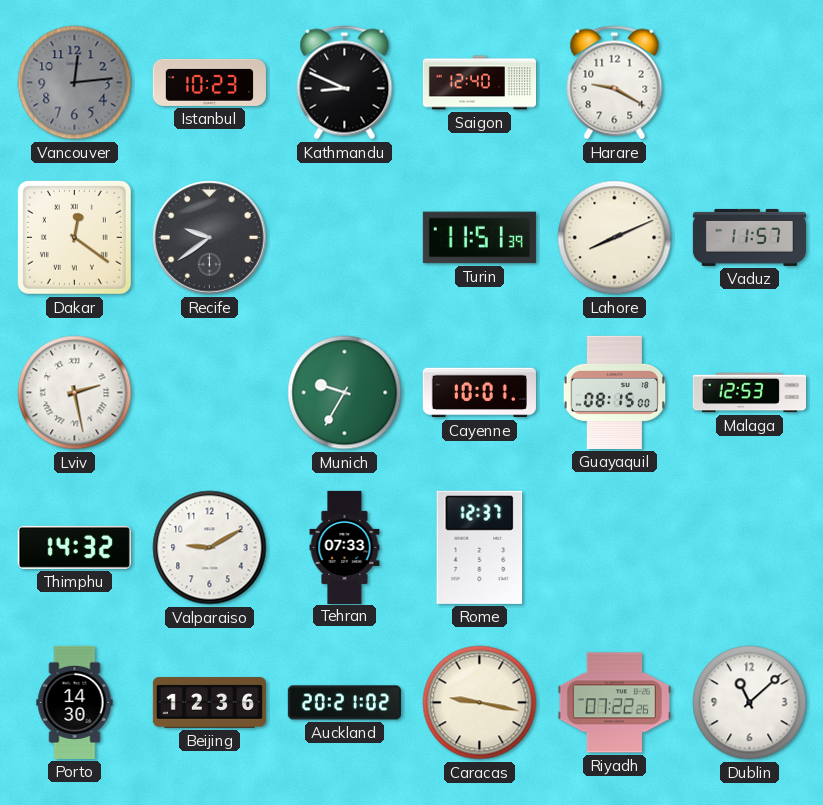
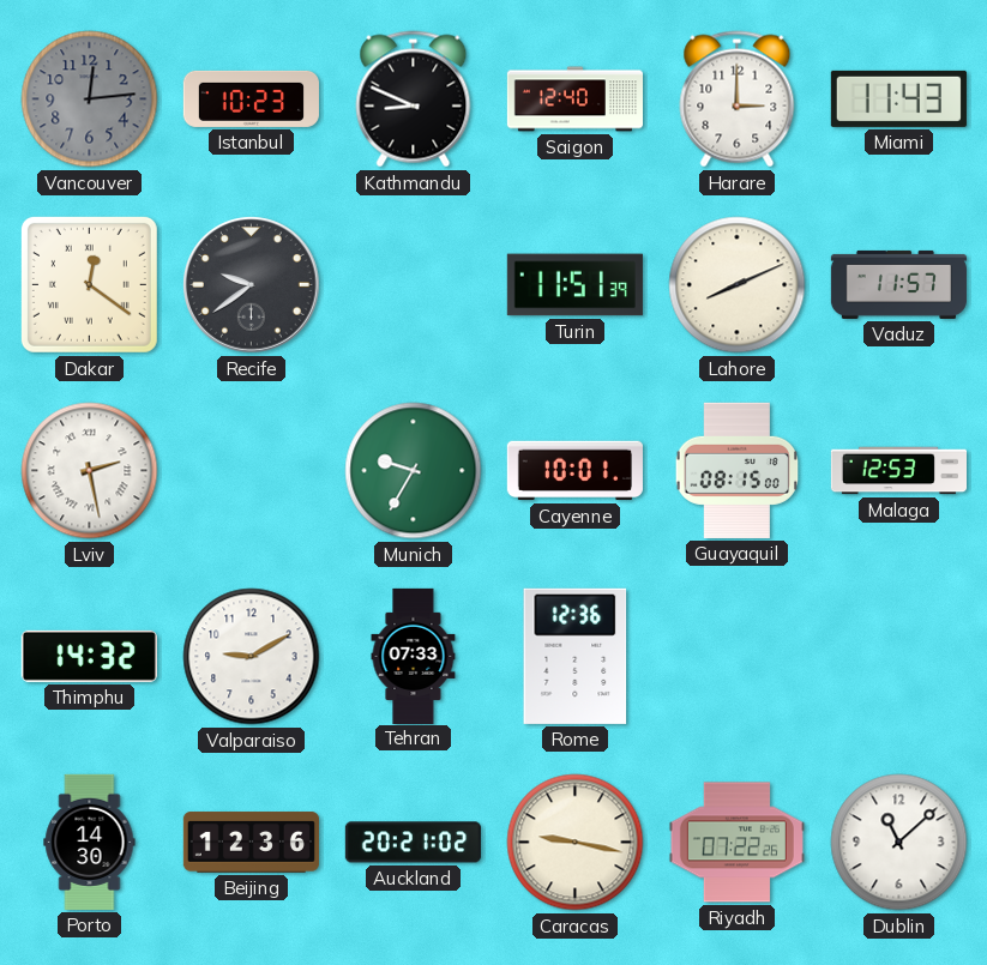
Harare: 9:20 -> 3:00 (738, 99)
Miami: none -> 11:43 (898, 98)
Rome: 12:37 -> 12:36 (576, 656)
